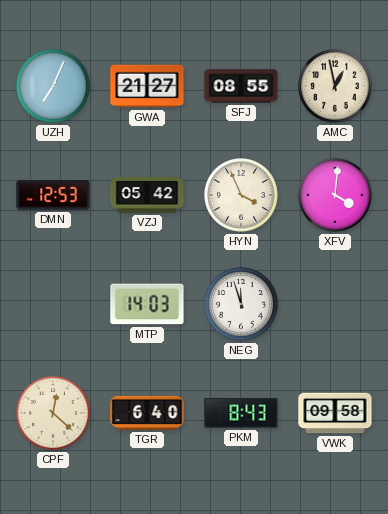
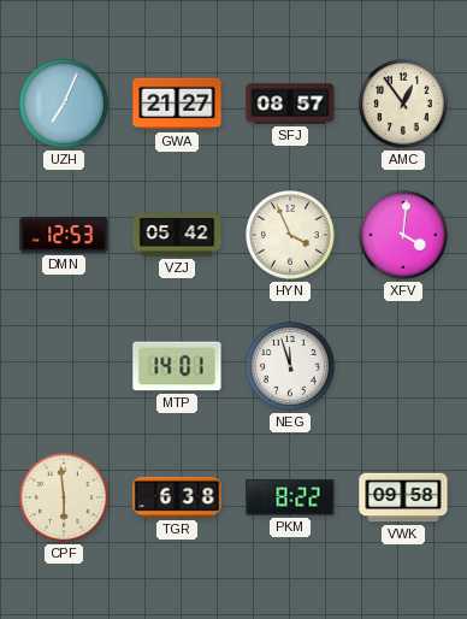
SFJ: 08:55 -> 08:57 (290, 104)
AMC: 12:58 -> 12:54 (404, 105)
MTP: 14:03 -> 14:01 (177, 366)
CPF: 12:22 -> 5:59 (65, 499)
TGR: 6:40 -> 6:38 (177, 497)
PKM: 8:43 -> 8:22 (290, 497)
